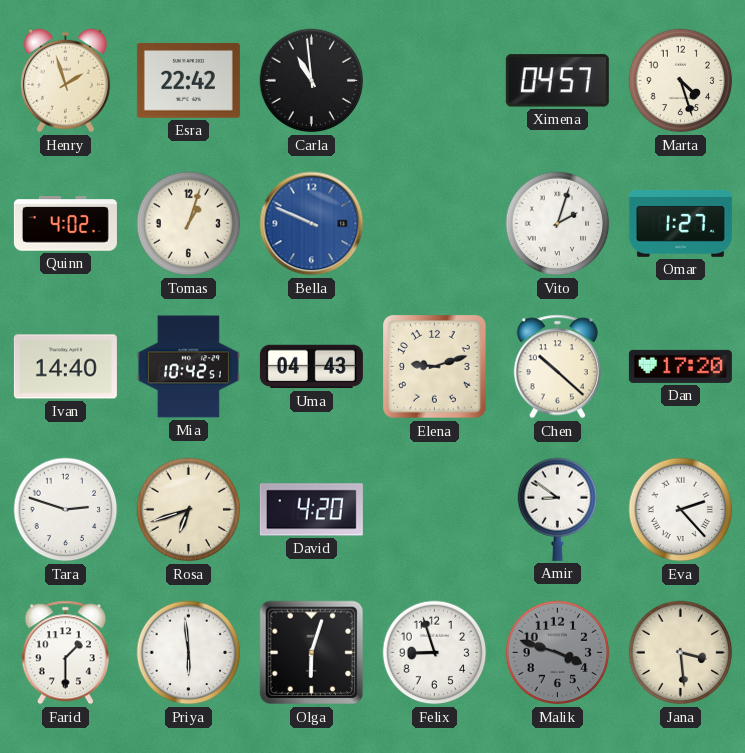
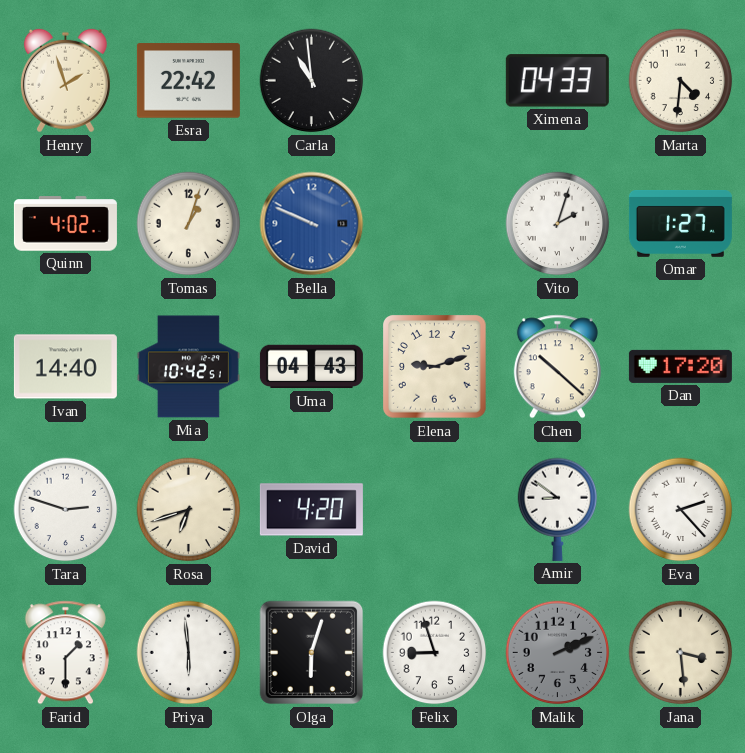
Ximena: 04:57 -> 04:33 (557, 81)
Marta: 4:27 -> 4:31 (681, 81)
Malik: 3:48 -> 2:11 (558, 653)
